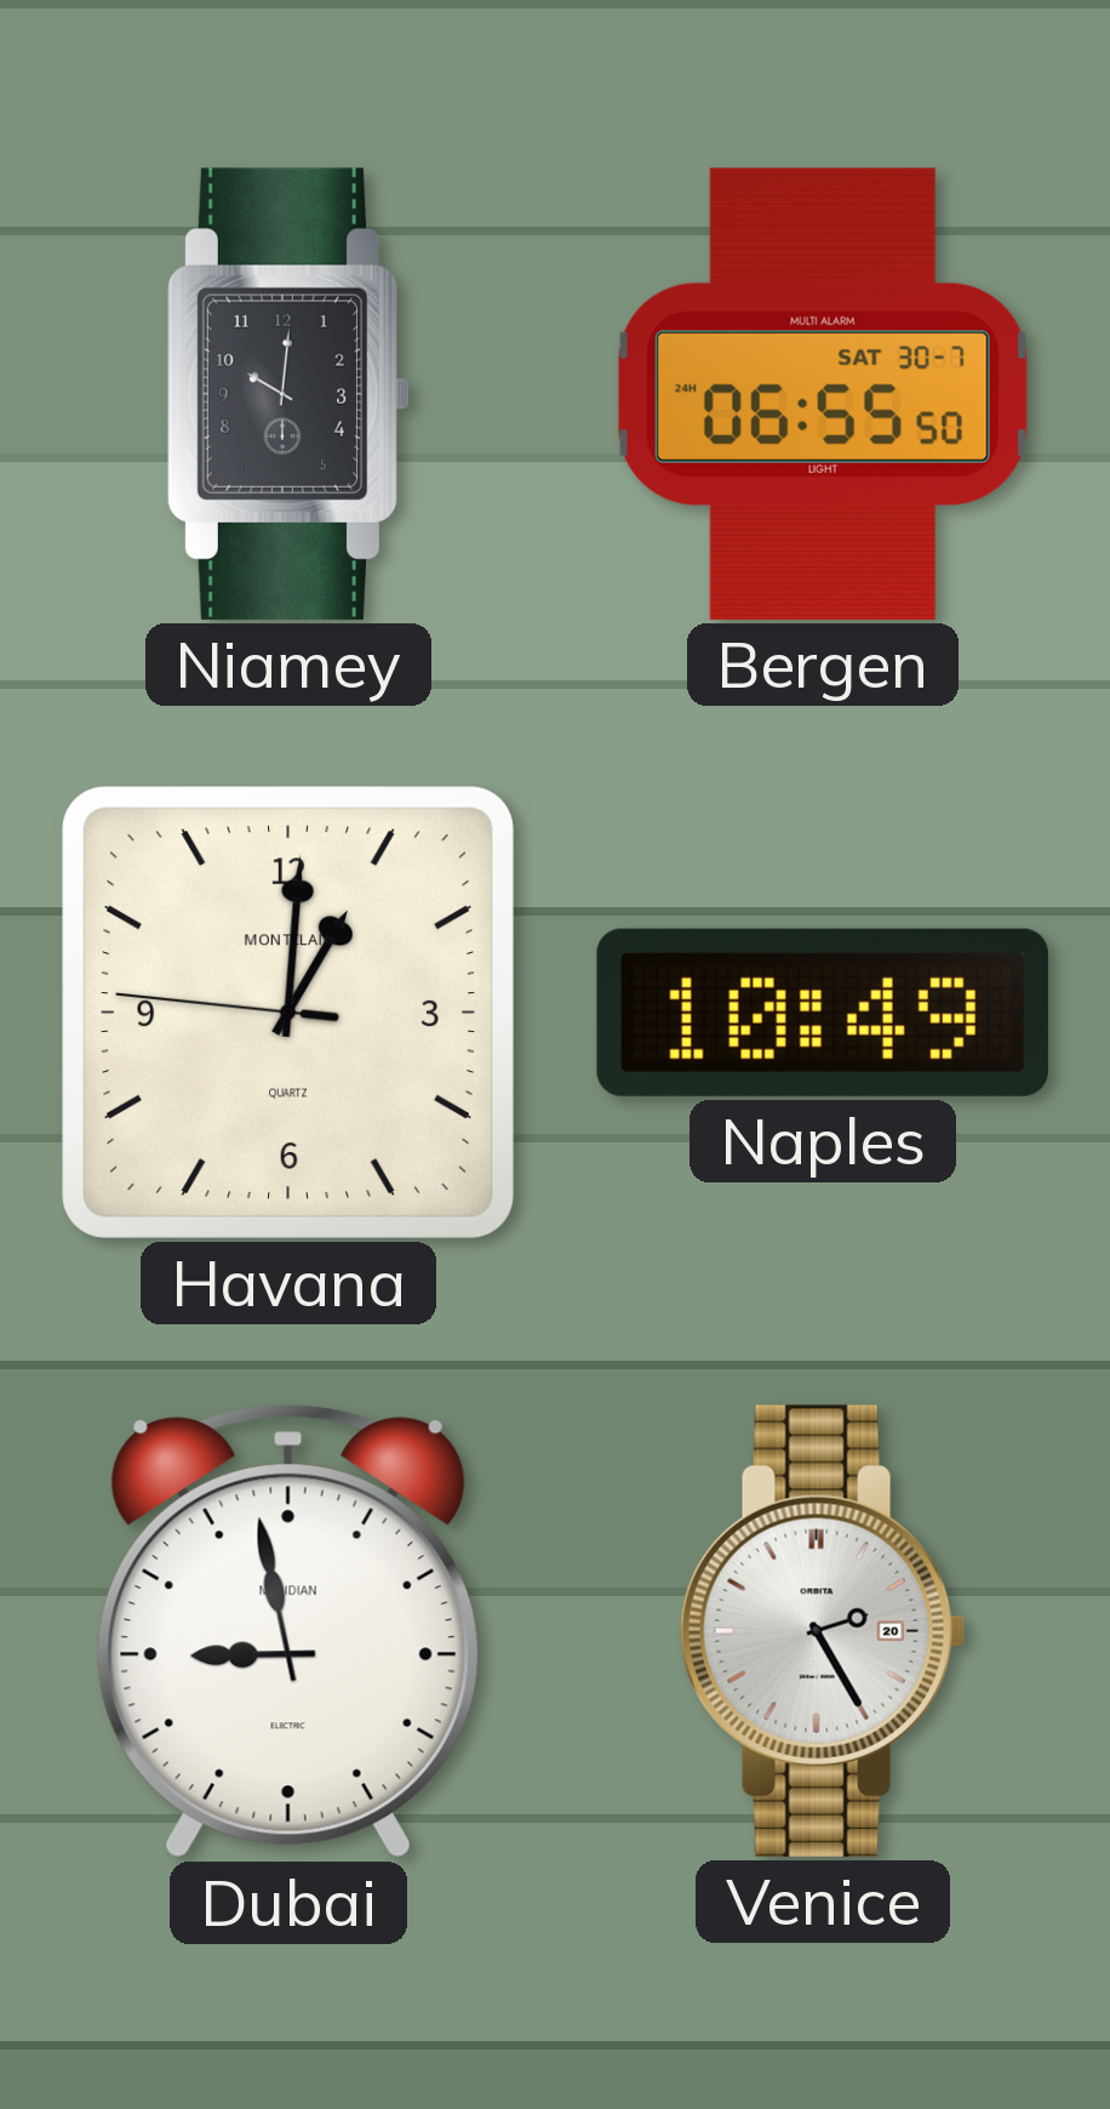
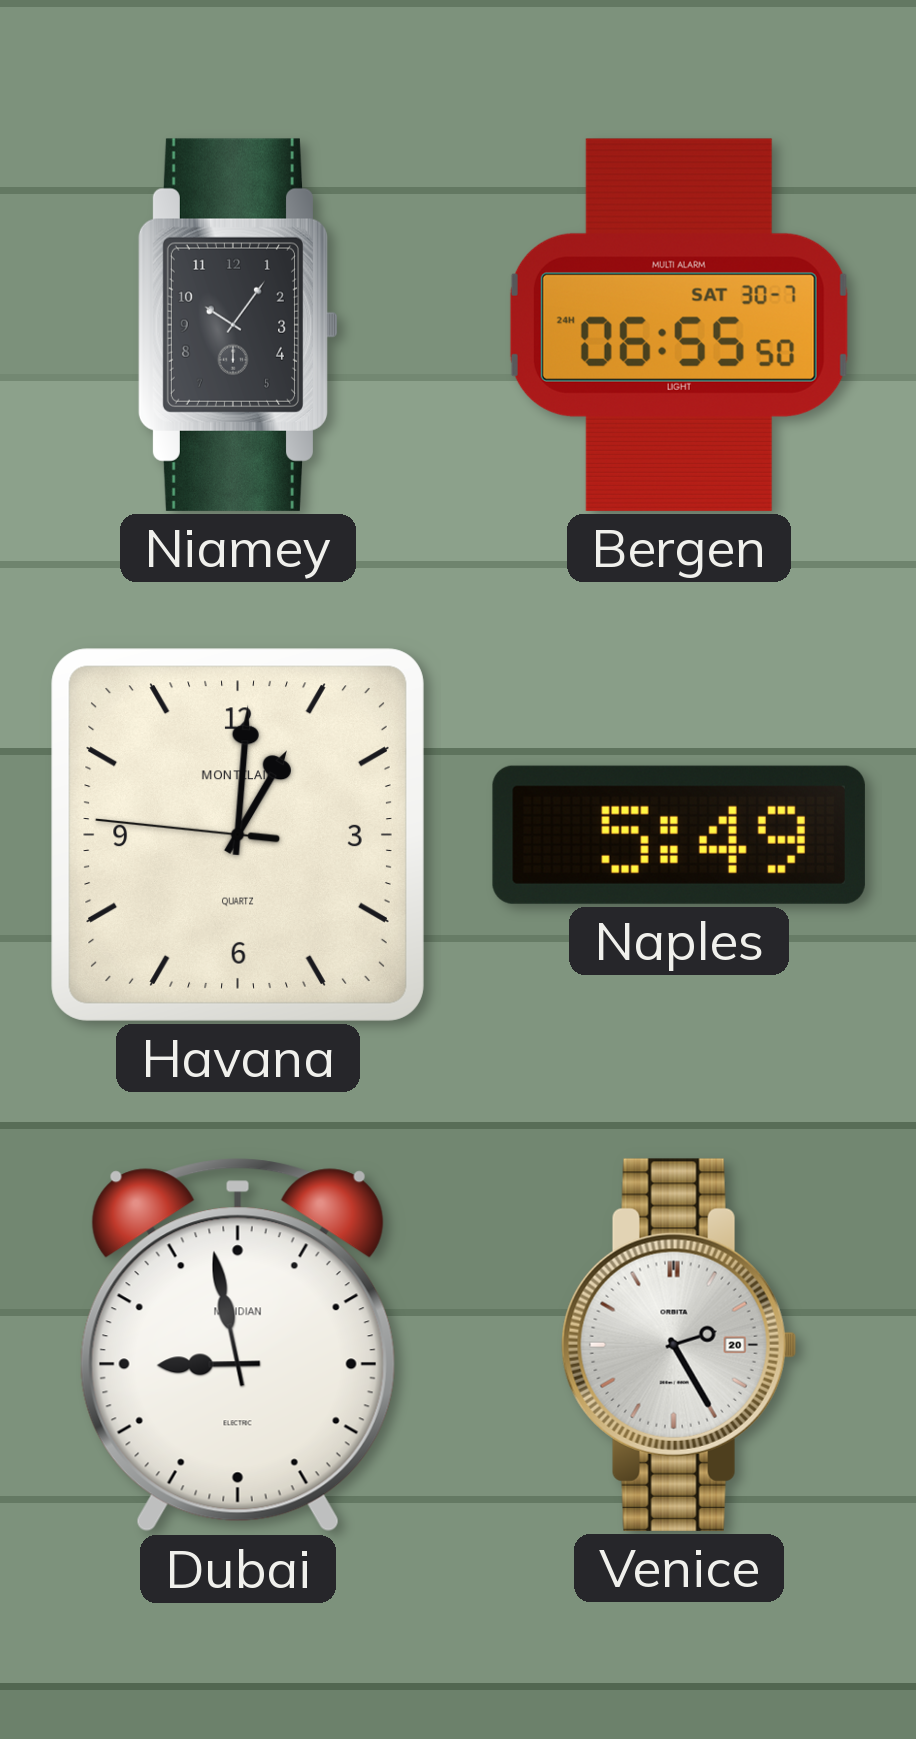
Niamey: 10:01 -> 10:06 (238, 325)
Naples: 10:49 -> 5:49 (679, 835)
